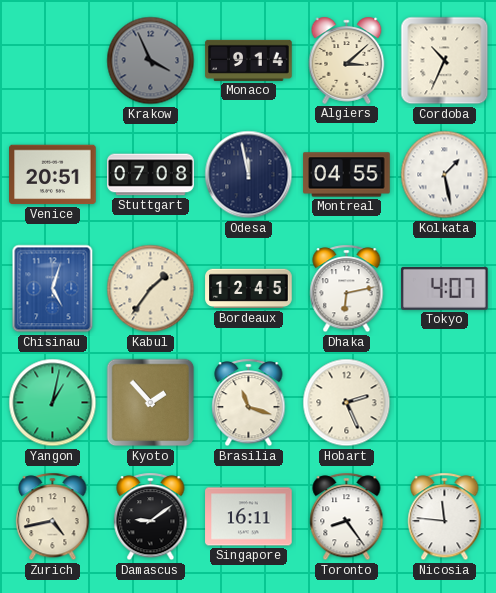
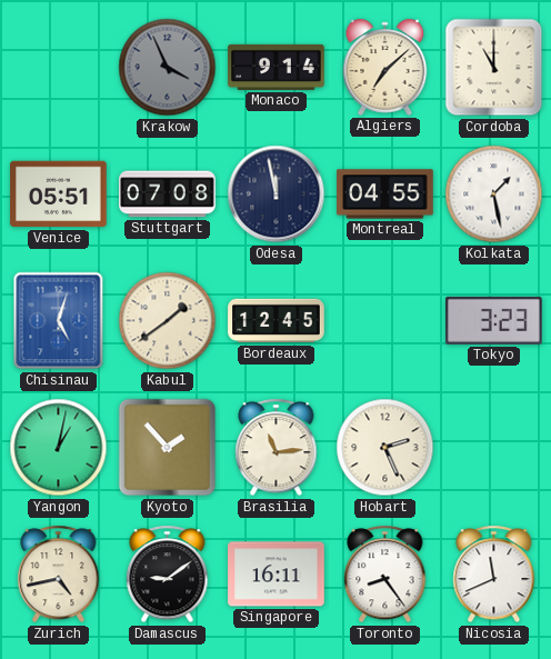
Algiers: 3:08 -> 7:08 (385, 67)
Cordoba: 10:34 -> 11:00 (494, 68)
Venice: 20:51 -> 05:51 (59, 194)
Kabul: 1:36 -> 1:39 (168, 321)
Dhaka: 6:13 -> none (347, 289)
Tokyo: 4:07 -> 3:23 (494, 320)
Brasilia: 11:18 -> 11:14 (277, 448)
Nicosia: 11:46 -> 11:41 (494, 575)
